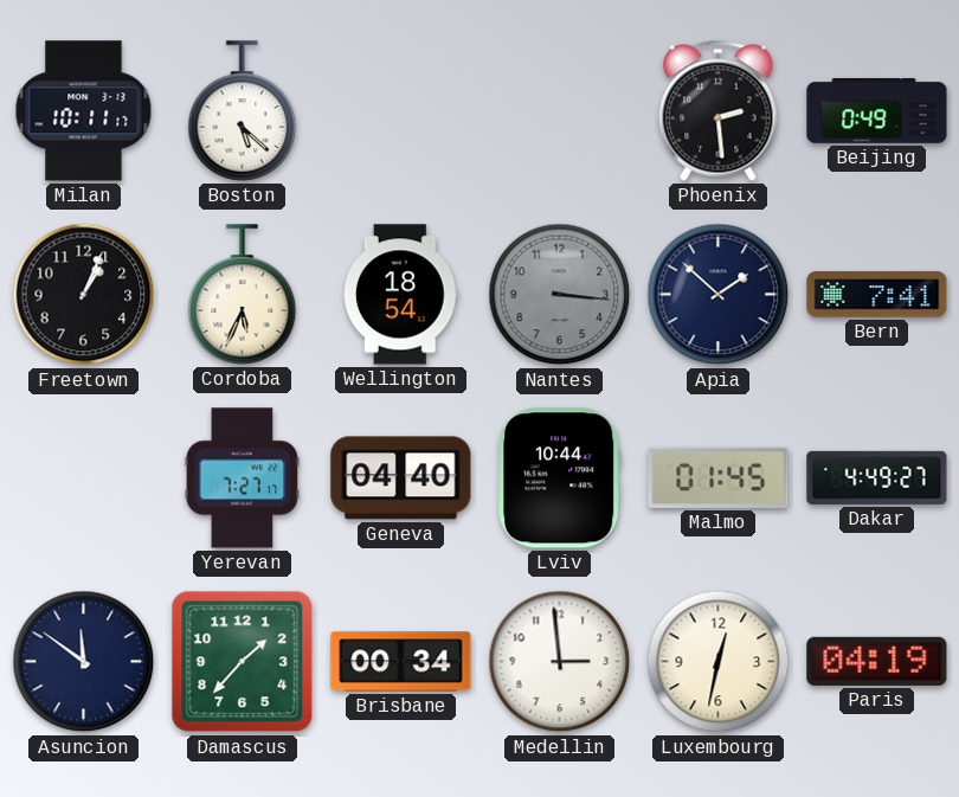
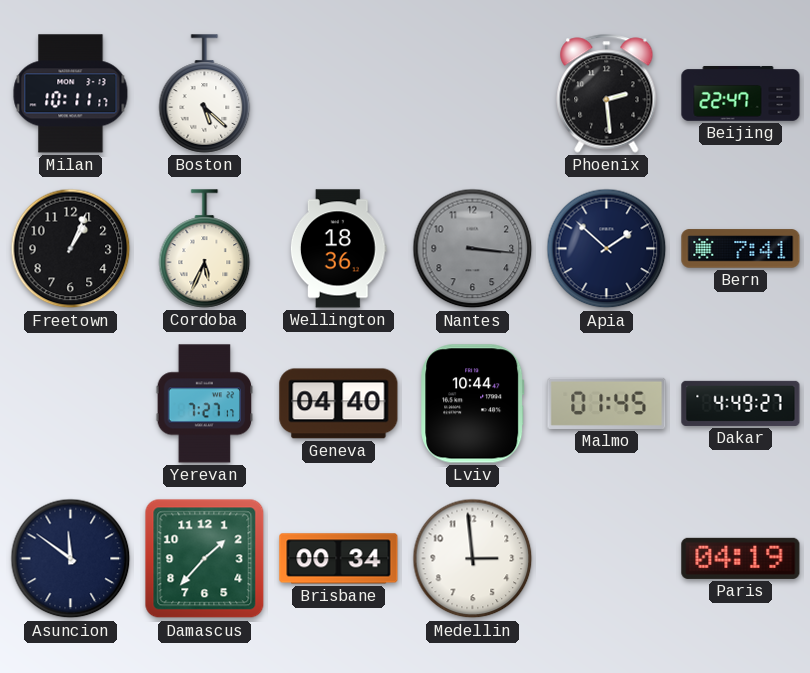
Beijing: 0:49 -> 22:47 (741, 94)
Wellington: 18:54 -> 18:36 (338, 249)
Luxembourg: 12:32 -> none (719, 662)
